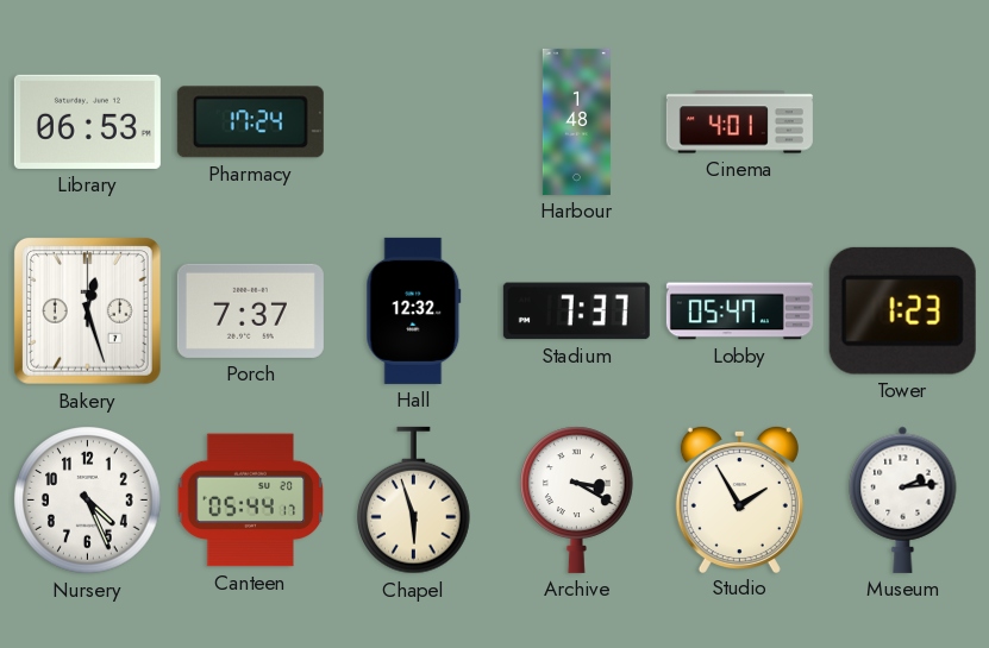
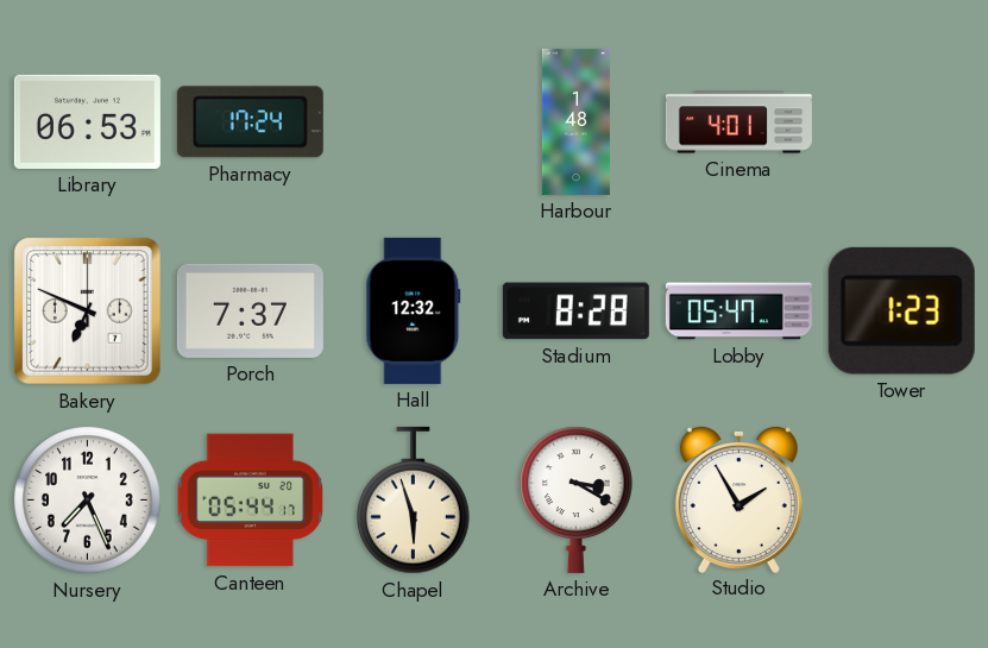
Bakery: 12:27 -> 6:49 (88, 312)
Stadium: 7:37 -> 8:28 (575, 312)
Nursery: 4:26 -> 7:26 (88, 501)
Museum: 2:14 -> none (903, 499)
